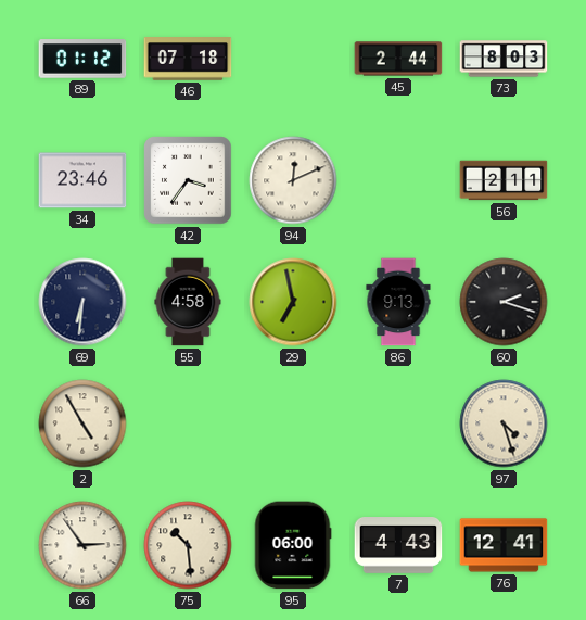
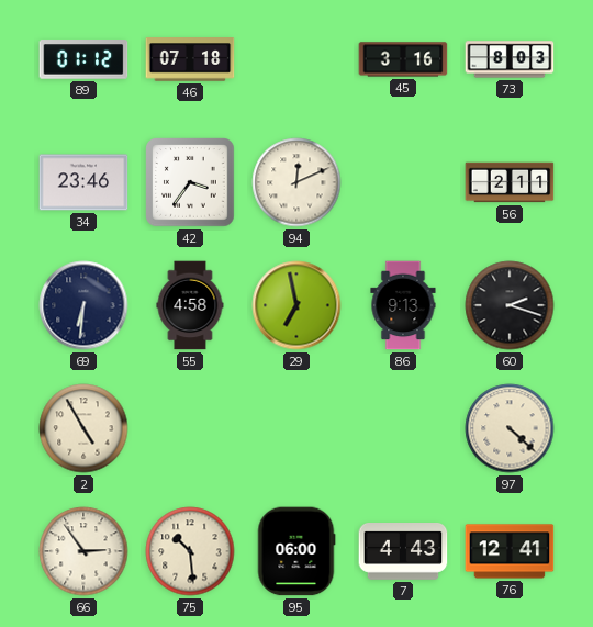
45: 2:44 -> 3:16 (403, 59)
97: 4:27 -> 4:22 (510, 428)
